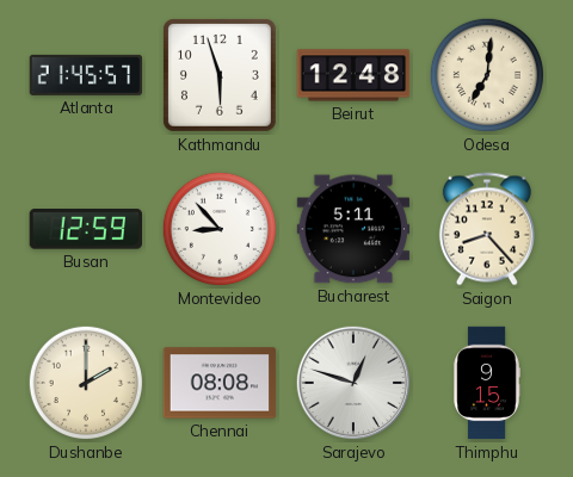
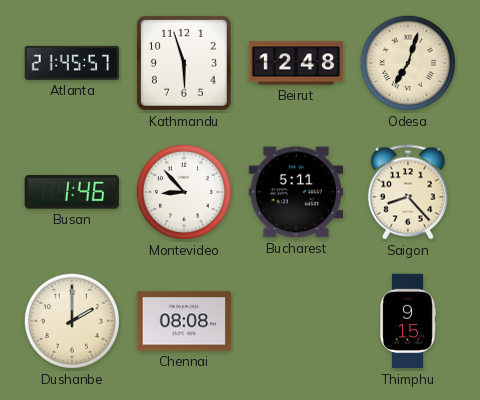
Odesa: 7:01 -> 7:03 (408, 63)
Busan: 12:59 -> 1:46 (71, 192)
Sarajevo: 12:48 -> none (353, 383)
